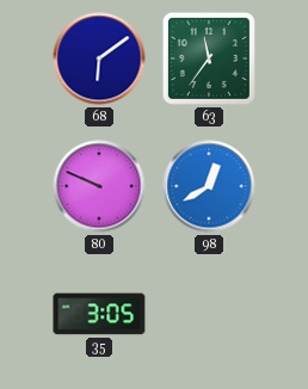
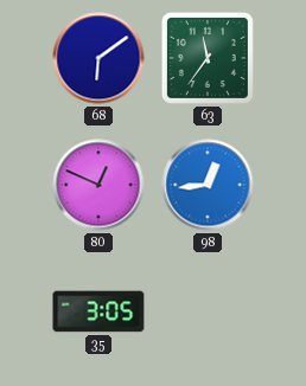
80: 9:49 -> 12:49 (98, 185)
98: 12:40 -> 12:44 (208, 185)
